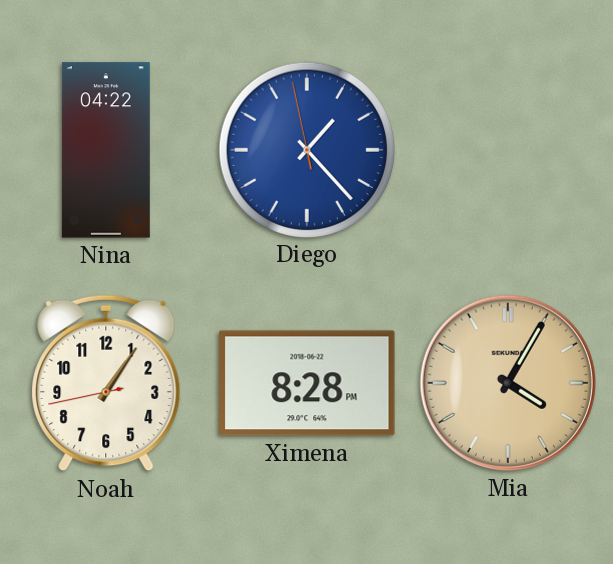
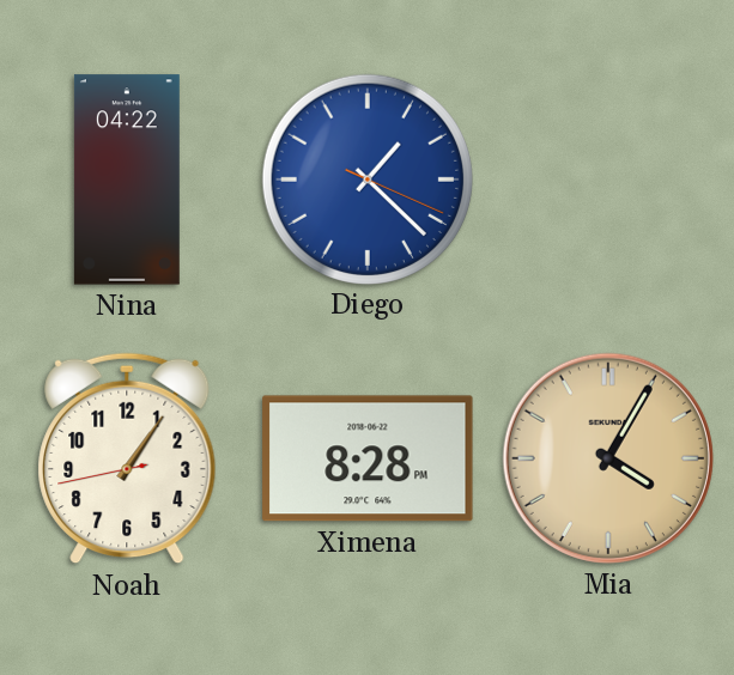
Diego: 1:22:58 -> 1:22:19 (366, 178)
